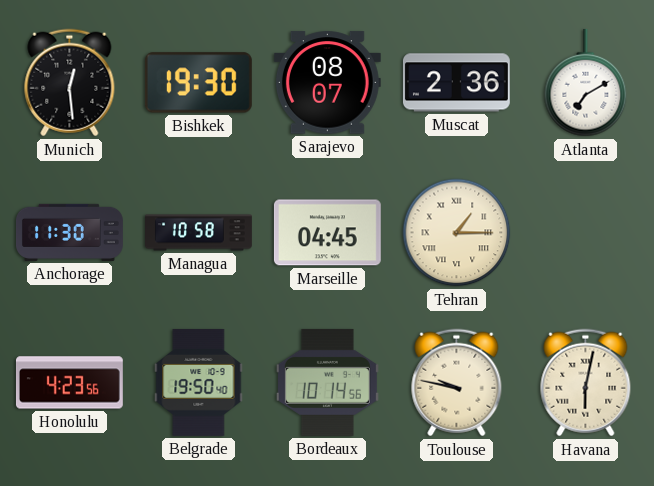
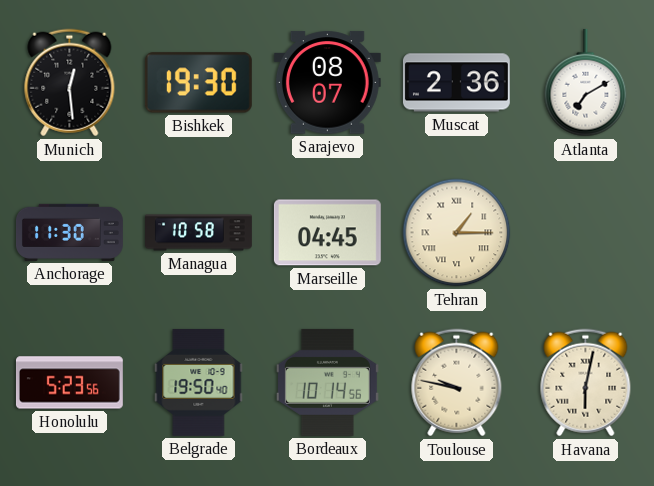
Honolulu: 4:23 -> 5:23 (69, 383)
